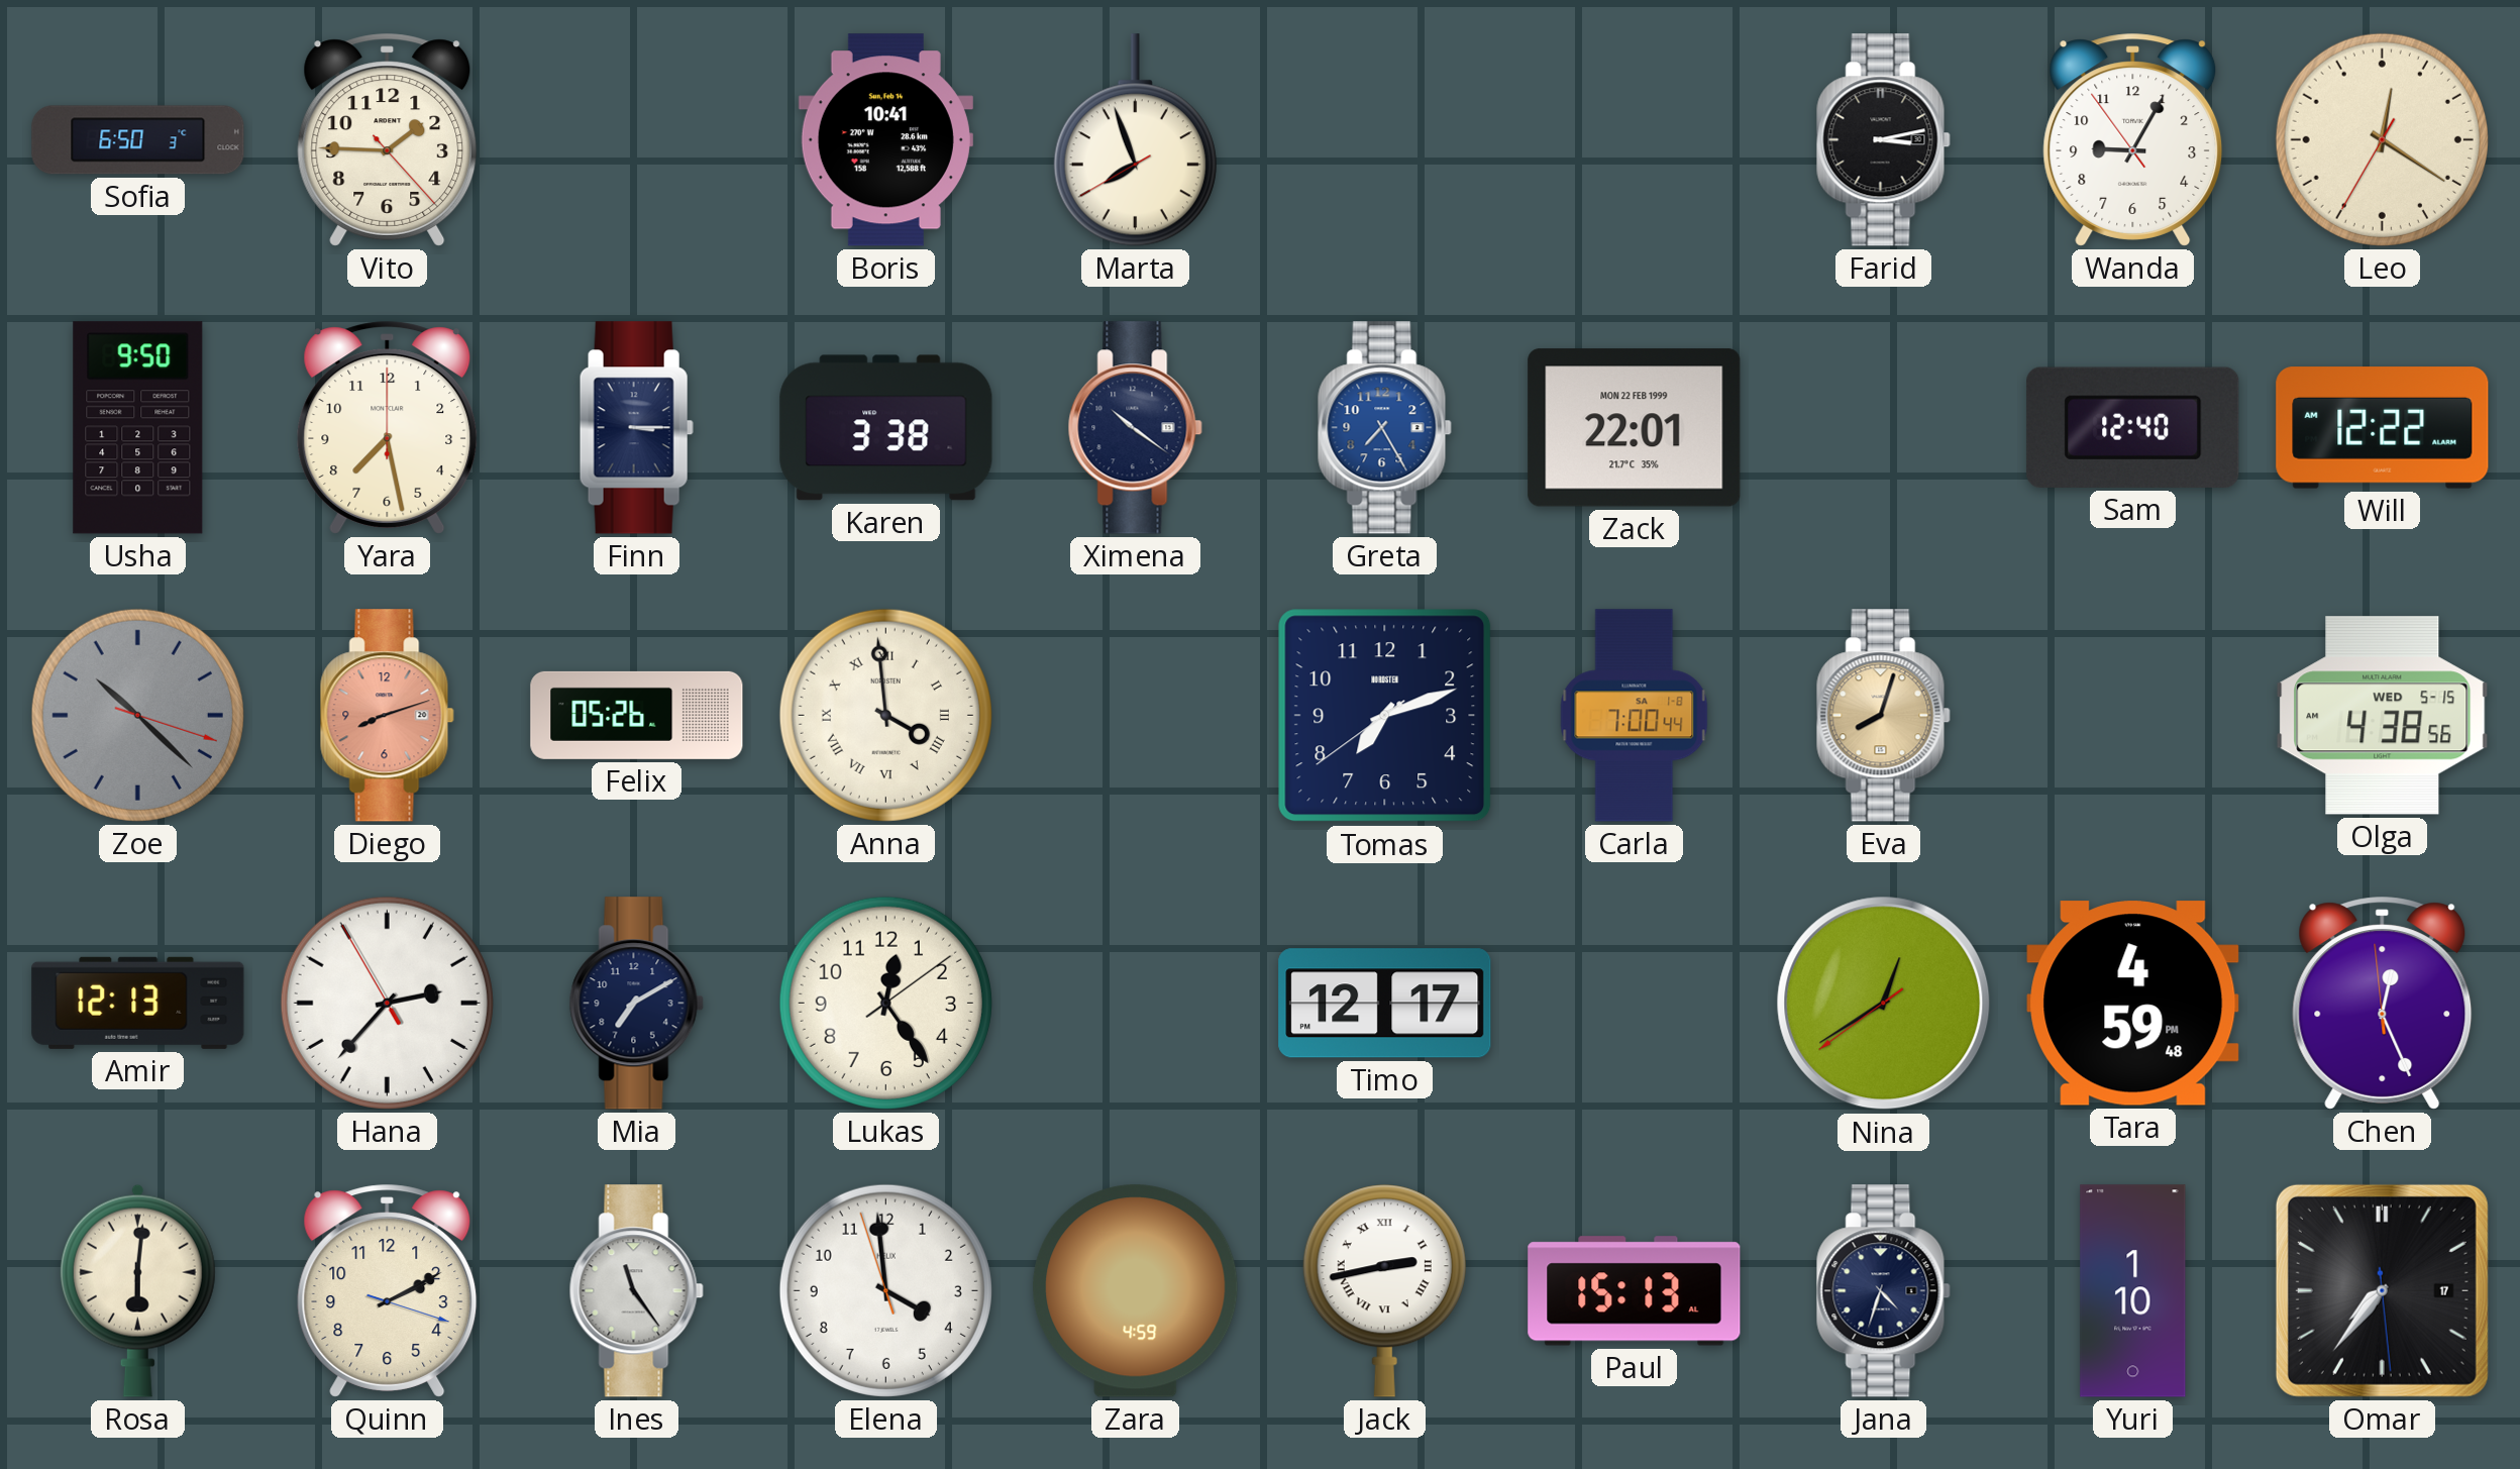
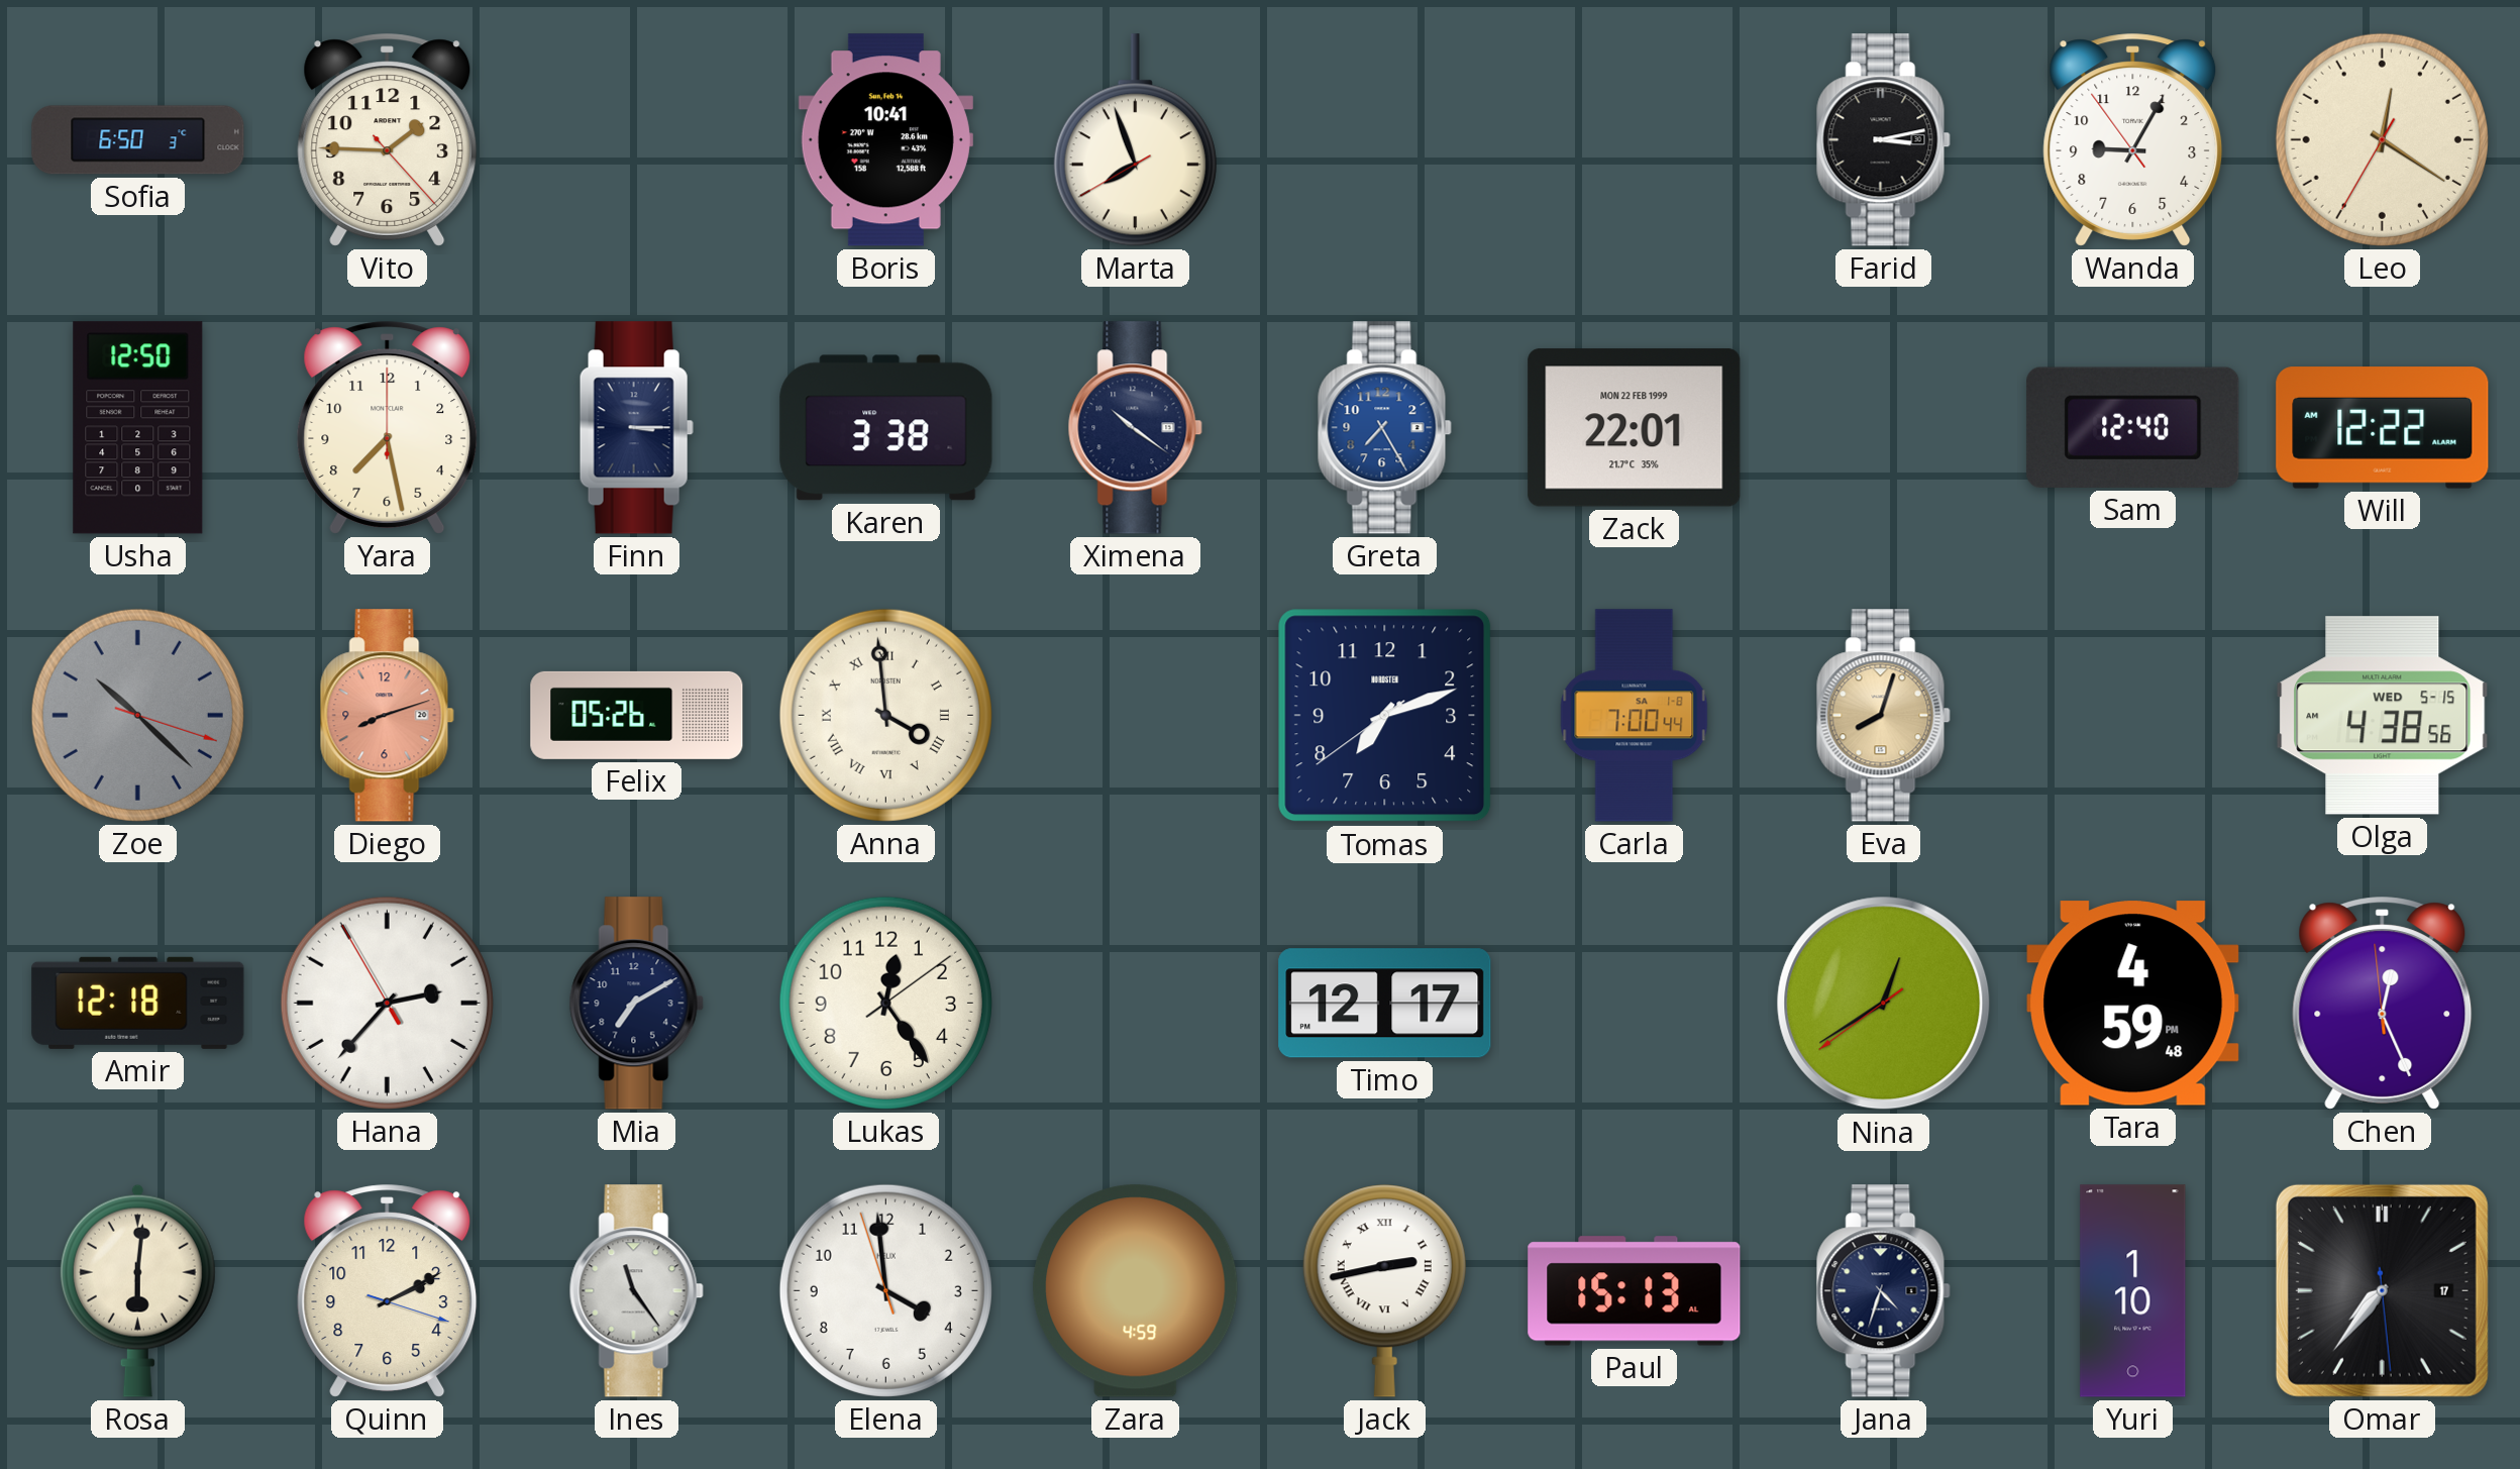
Usha: 9:50 -> 12:50 (138, 428)
Amir: 12:13 -> 12:18 (138, 1003)
